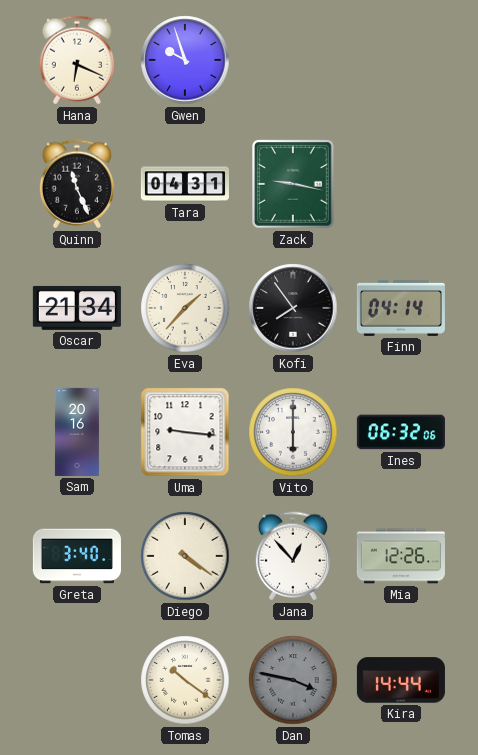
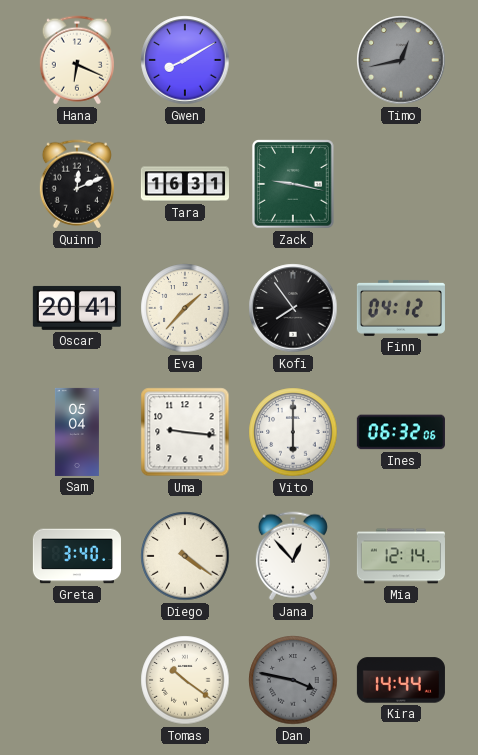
Gwen: 9:57 -> 8:10 (185, 60)
Timo: none -> 12:43 (401, 60)
Quinn: 11:26 -> 12:11 (77, 184)
Tara: 04:31 -> 16:31 (185, 184)
Oscar: 21:34 -> 20:41 (77, 308)
Finn: 04:14 -> 04:12 (401, 308)
Sam: 20:16 -> 05:04 (77, 432)
Mia: 12:26 -> 12:14 (401, 556)
